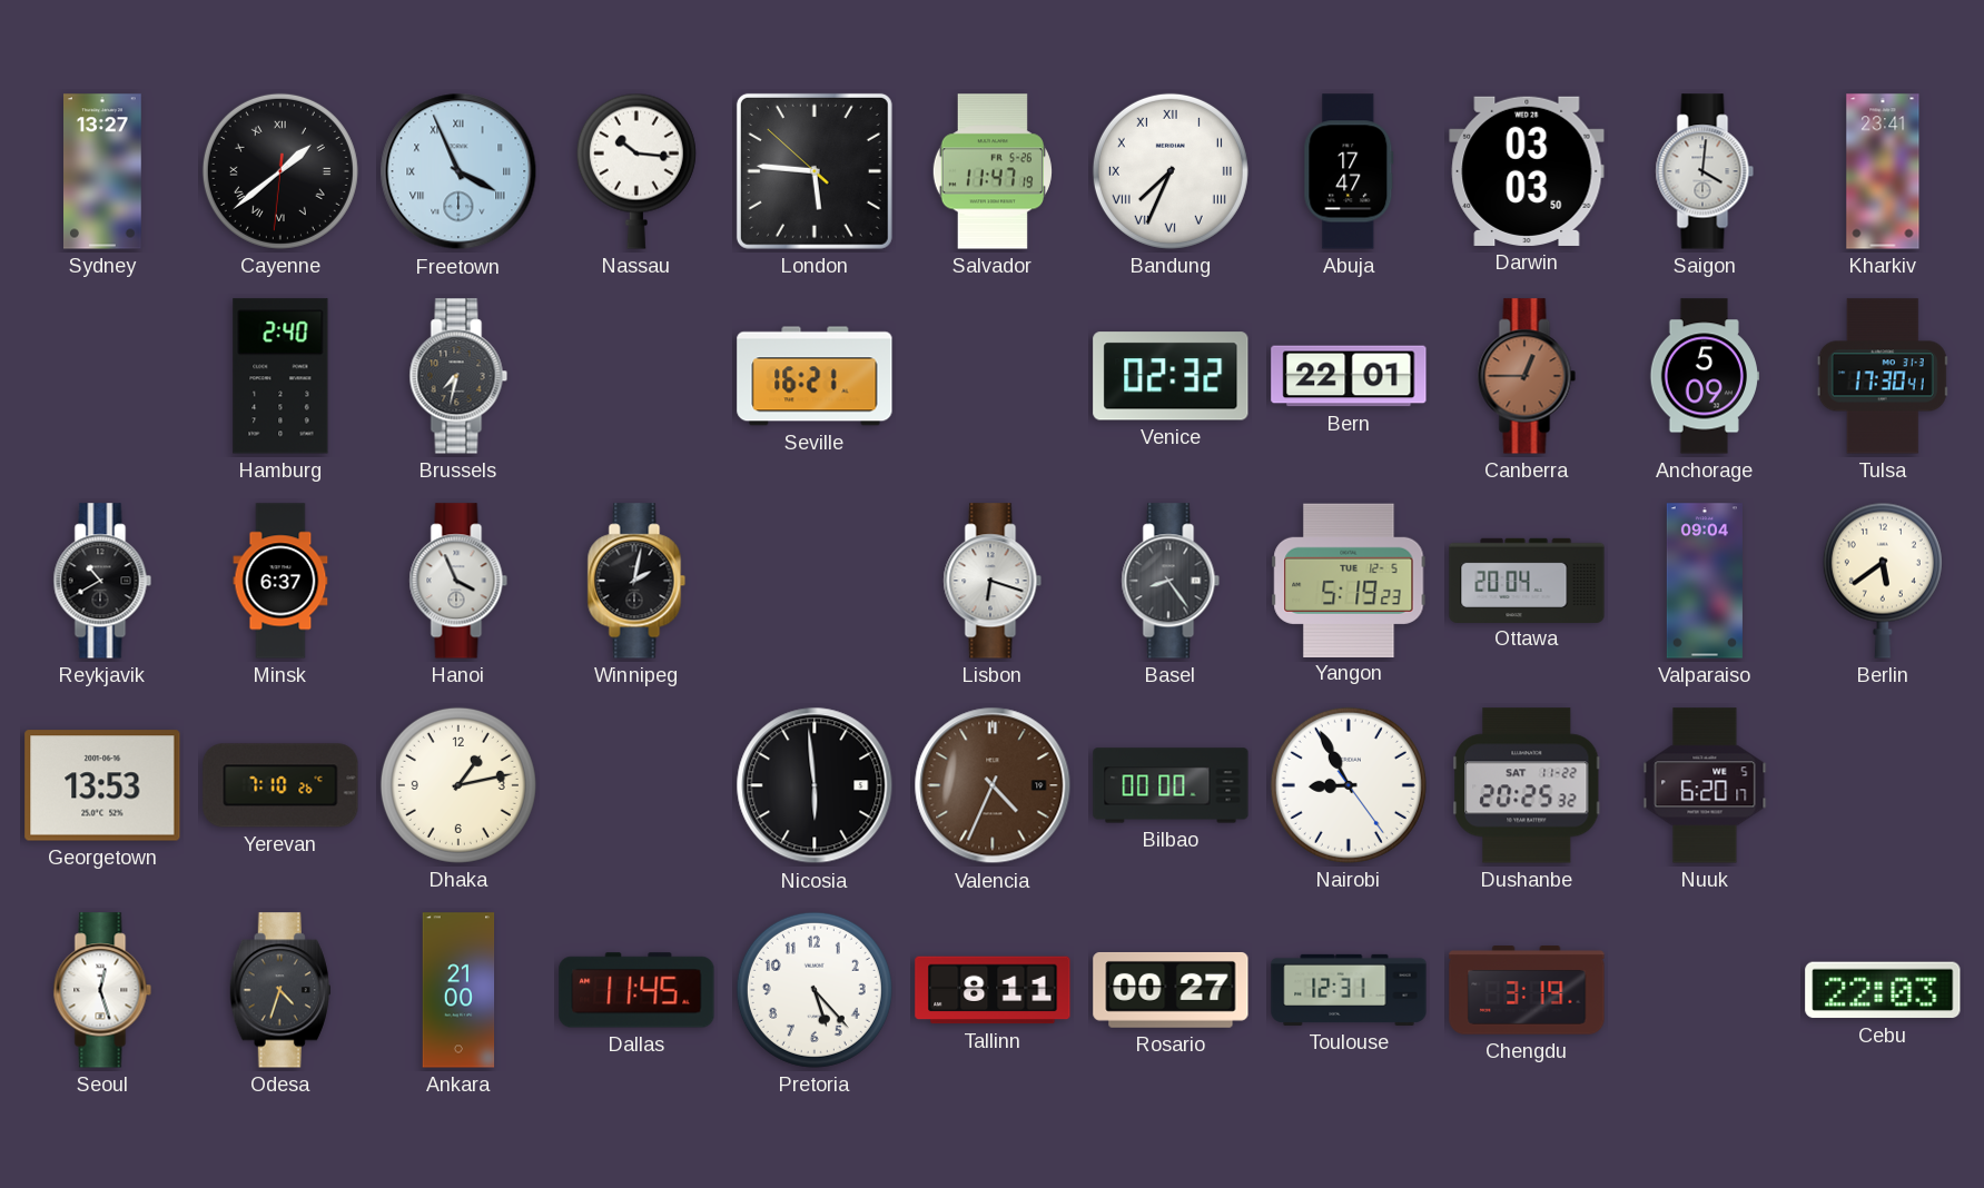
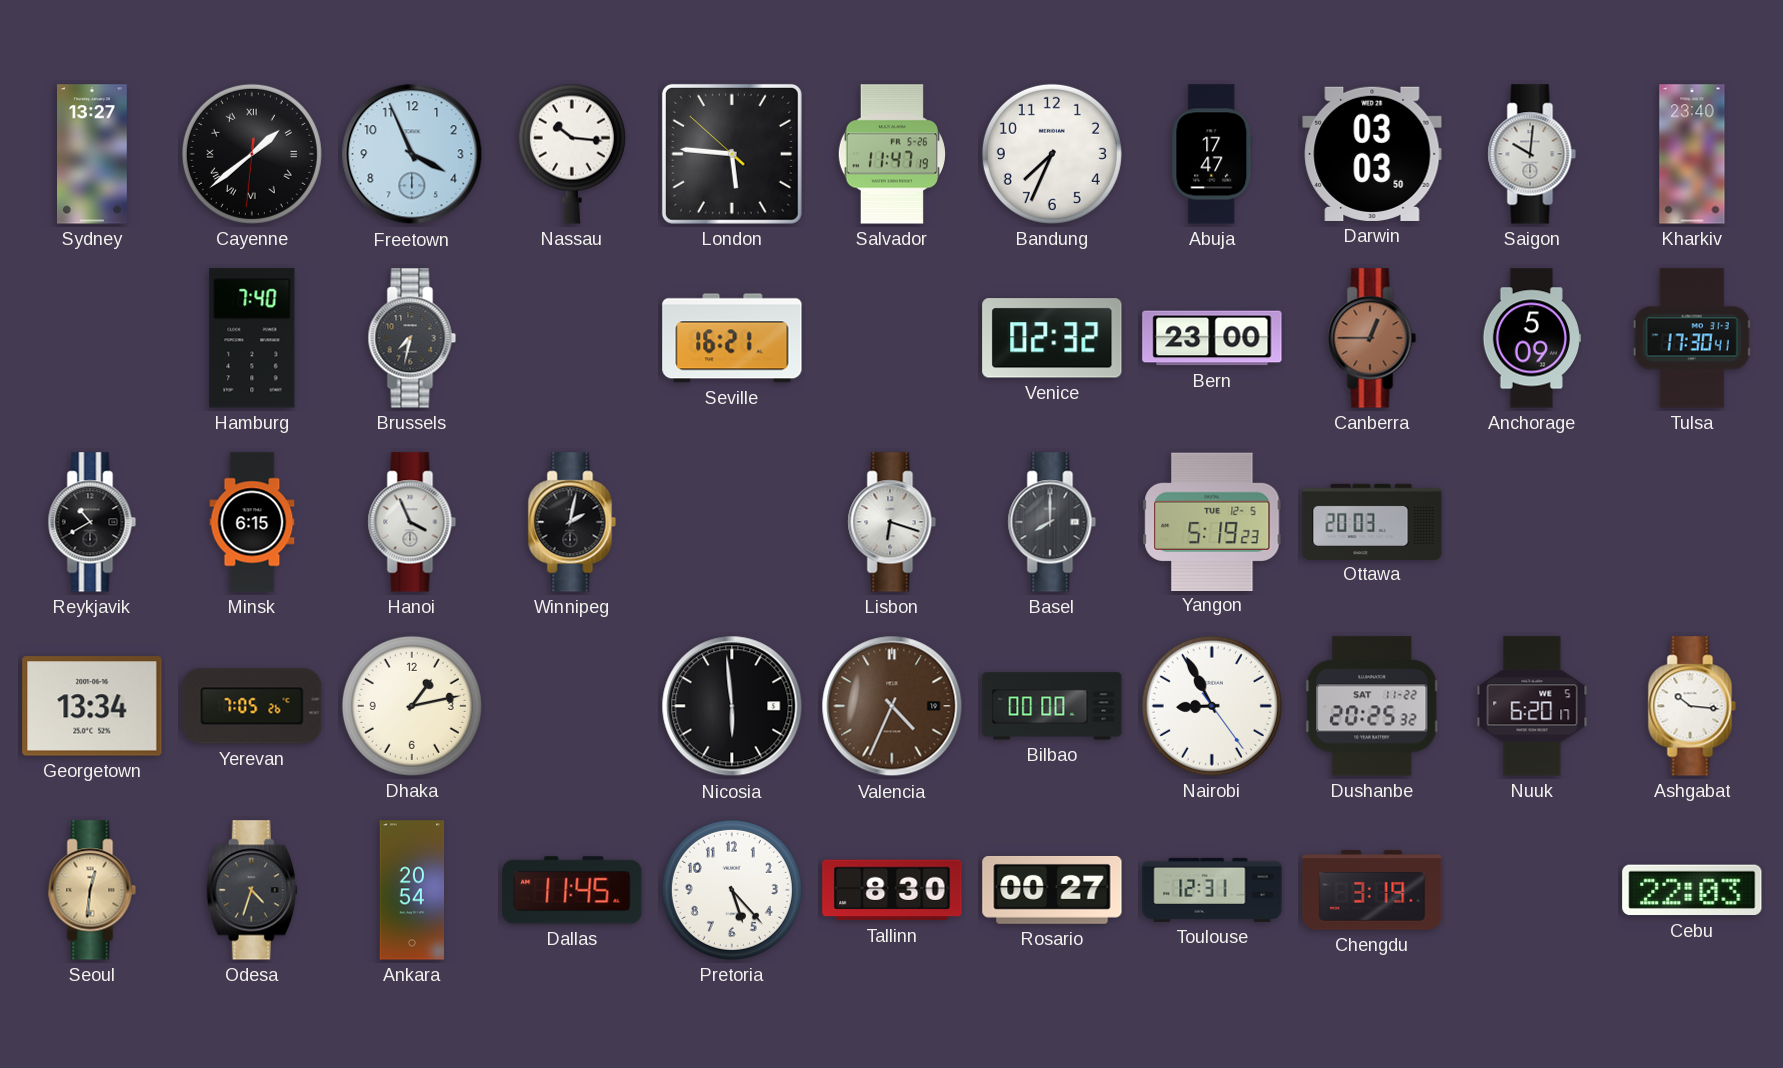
Freetown numerals: Roman -> Arabic (412, 154)
Bandung numerals: Roman -> Arabic (1052, 154)
Saigon: 4:01 -> 10:01 (1532, 154)
Kharkiv: 23:41 -> 23:40 (1692, 154)
Hamburg: 2:40 -> 7:40 (252, 338)
Bern: 22:01 -> 23:00 (1212, 338)
Minsk: 6:37 -> 6:15 (252, 522)
Basel: 8:24 -> 8:00 (1052, 522)
Ottawa: 20:04 -> 20:03 (1372, 521)
Valparaiso: 09:04 -> none (1705, 581)
Berlin: 5:39 -> none (1883, 581)
Georgetown: 13:53 -> 13:34 (92, 706)
Yerevan: 7:10 -> 7:05 (252, 706)
Ashgabat: none -> 10:16 (1692, 706)
Seoul: 12:27 -> 12:31 (92, 890)
Seoul dial: white -> champagne (92, 890)
Ankara: 21:00 -> 20:54 (412, 890)
Tallinn: 8:11 -> 8:30 (892, 890)
